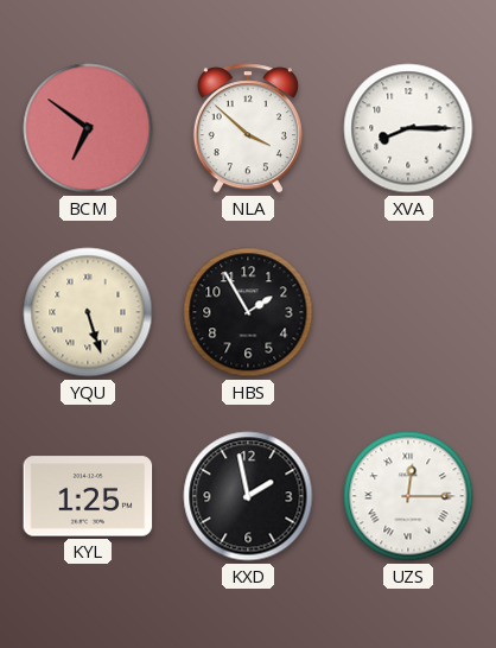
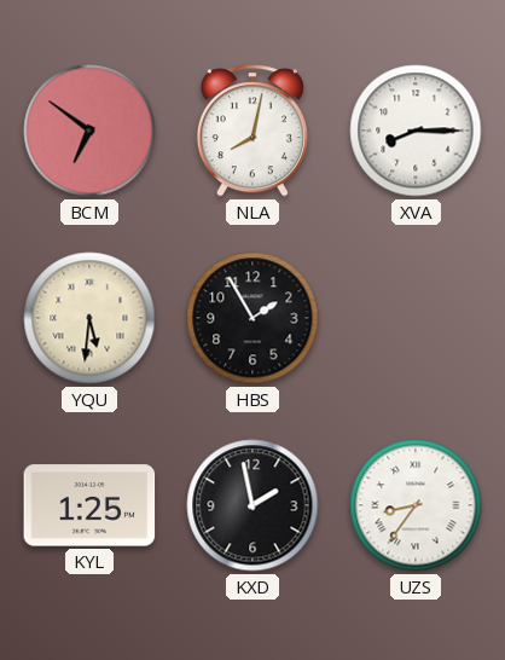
NLA: 3:52 -> 8:02 (252, 131)
YQU: 5:27 -> 5:31 (89, 318)
UZS: 12:15 -> 8:36 (416, 505)
